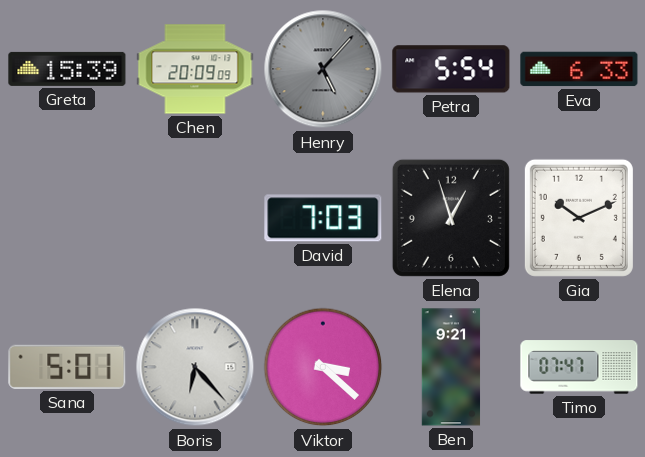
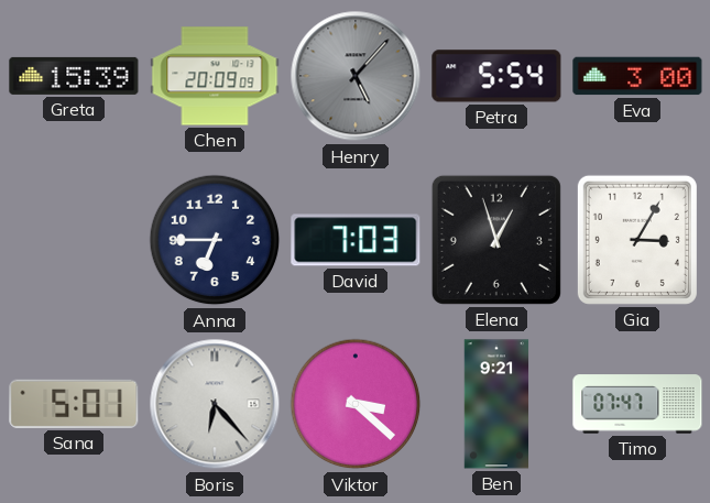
Eva: 6:33 -> 3:00 (637, 76)
Anna: none -> 6:45 (215, 240)
Gia: 10:11 -> 3:05 (637, 240)
